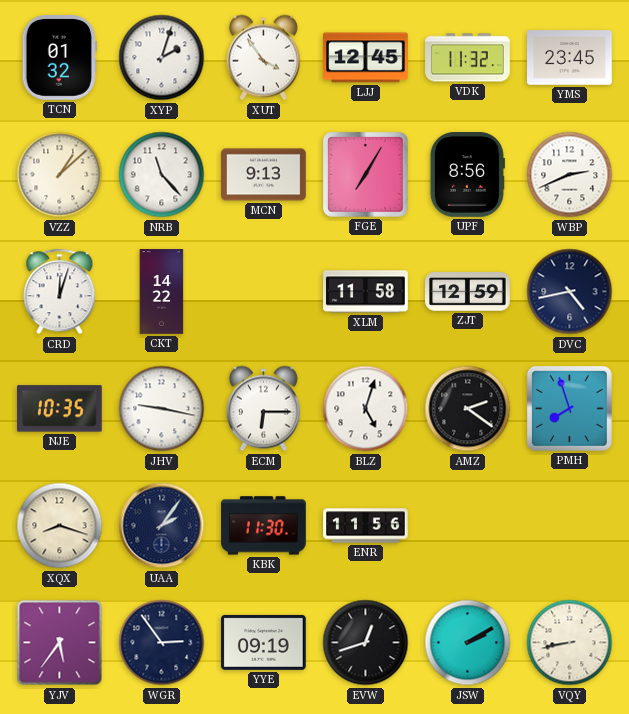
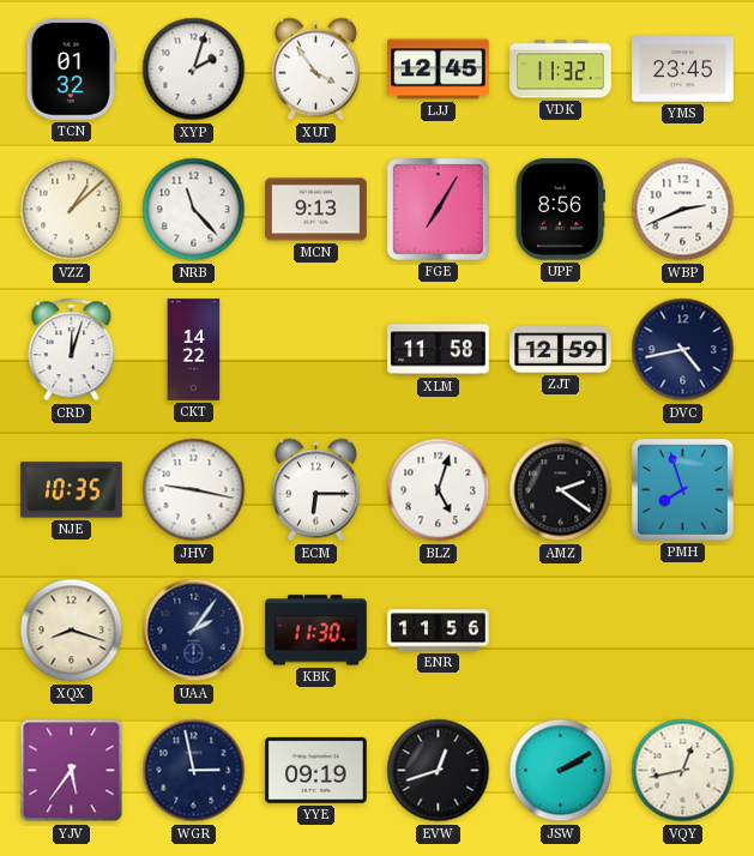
WGR: 2:54 -> 2:58 (194, 771)
VQY: 8:43 -> 12:43 (683, 771)
